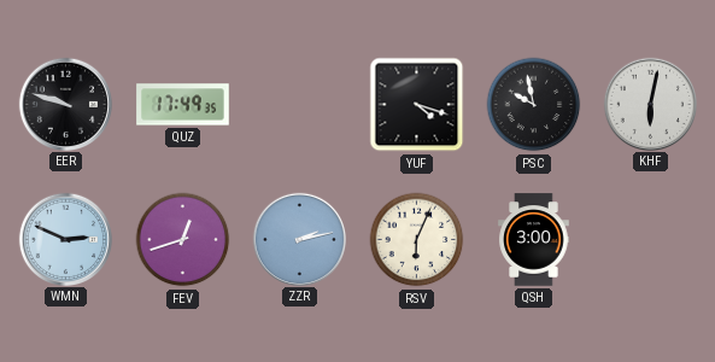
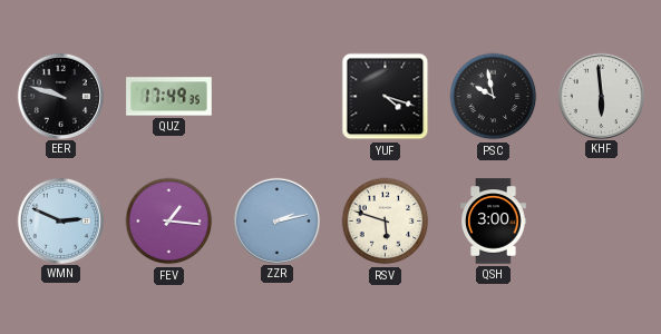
KHF: 6:02 -> 5:59 (601, 96)
FEV: 12:42 -> 1:16 (169, 222)
RSV: 6:04 -> 5:48 (386, 222)
